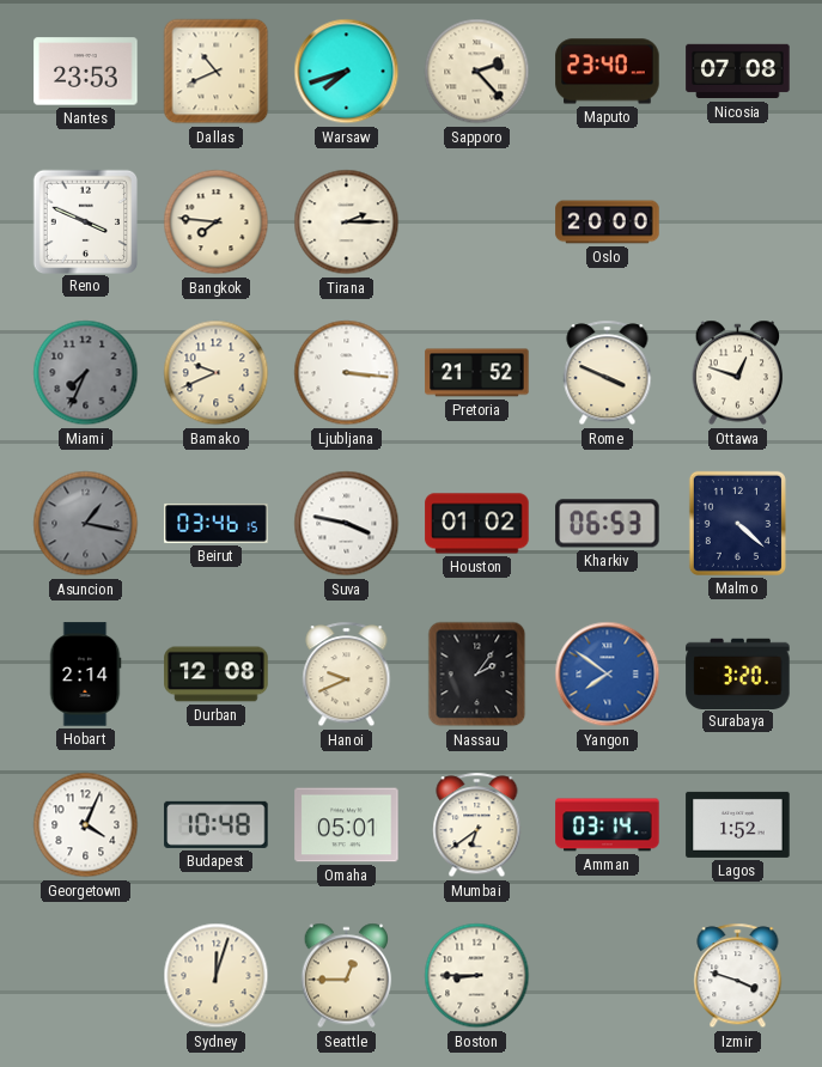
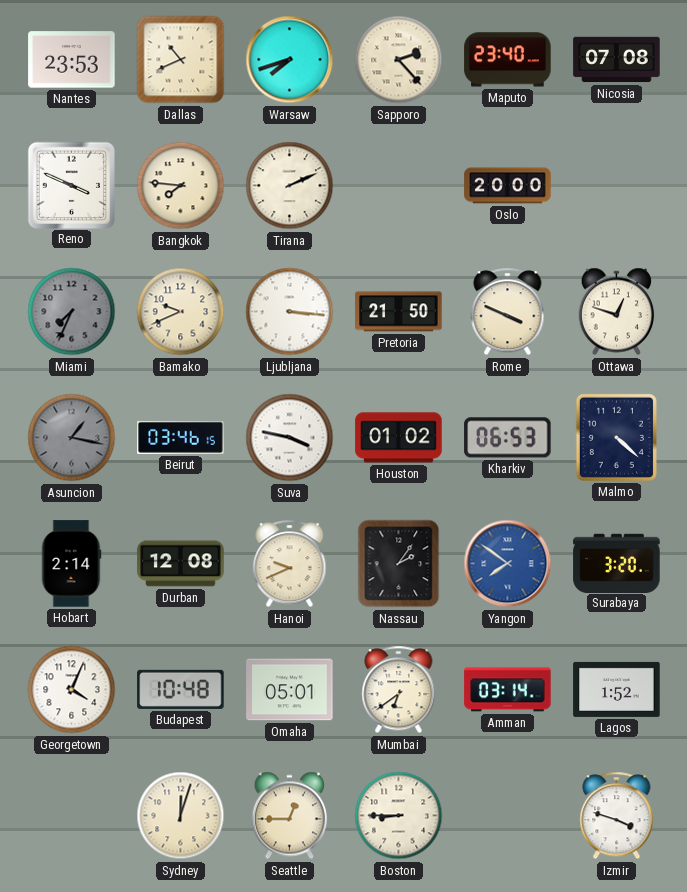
Tirana: 2:15 -> 2:11 (290, 186)
Pretoria: 21:52 -> 21:50 (399, 312)
